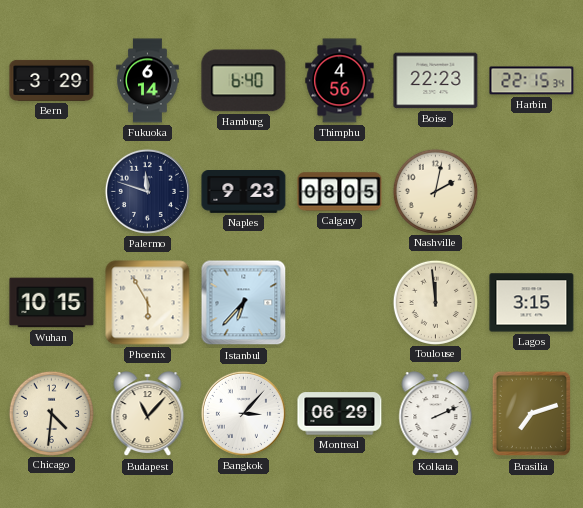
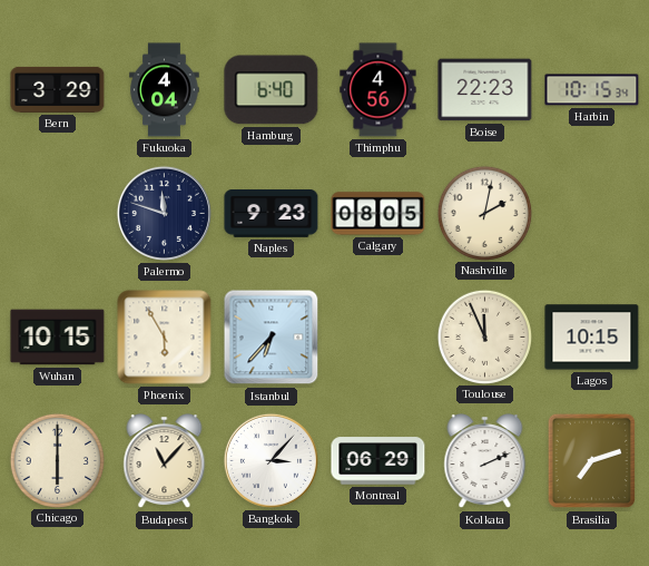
Fukuoka: 6:14 -> 4:04 (165, 90)
Harbin: 22:15 -> 10:15 (592, 90)
Toulouse: 11:59 -> 11:56 (484, 336)
Lagos: 3:15 -> 10:15 (592, 338)
Chicago: 4:31 -> 6:00 (57, 460)
